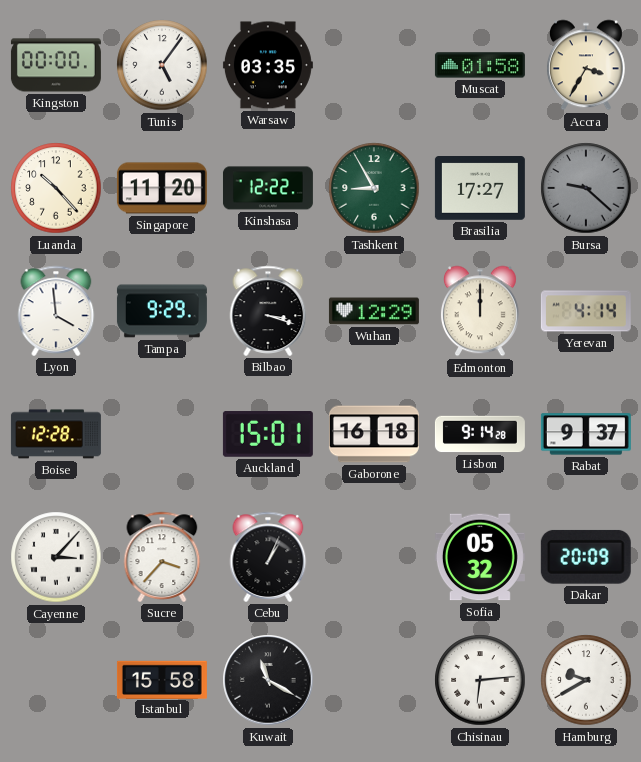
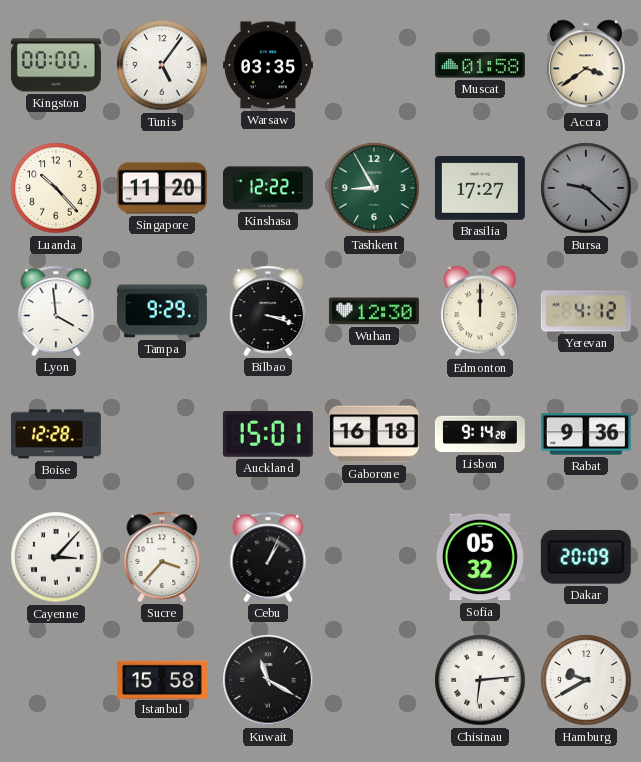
Accra: 3:35 -> 3:39 (586, 65)
Wuhan: 12:29 -> 12:30 (374, 311)
Yerevan: 4:14 -> 4:12 (586, 311)
Rabat: 9:37 -> 9:36 (586, 434)
